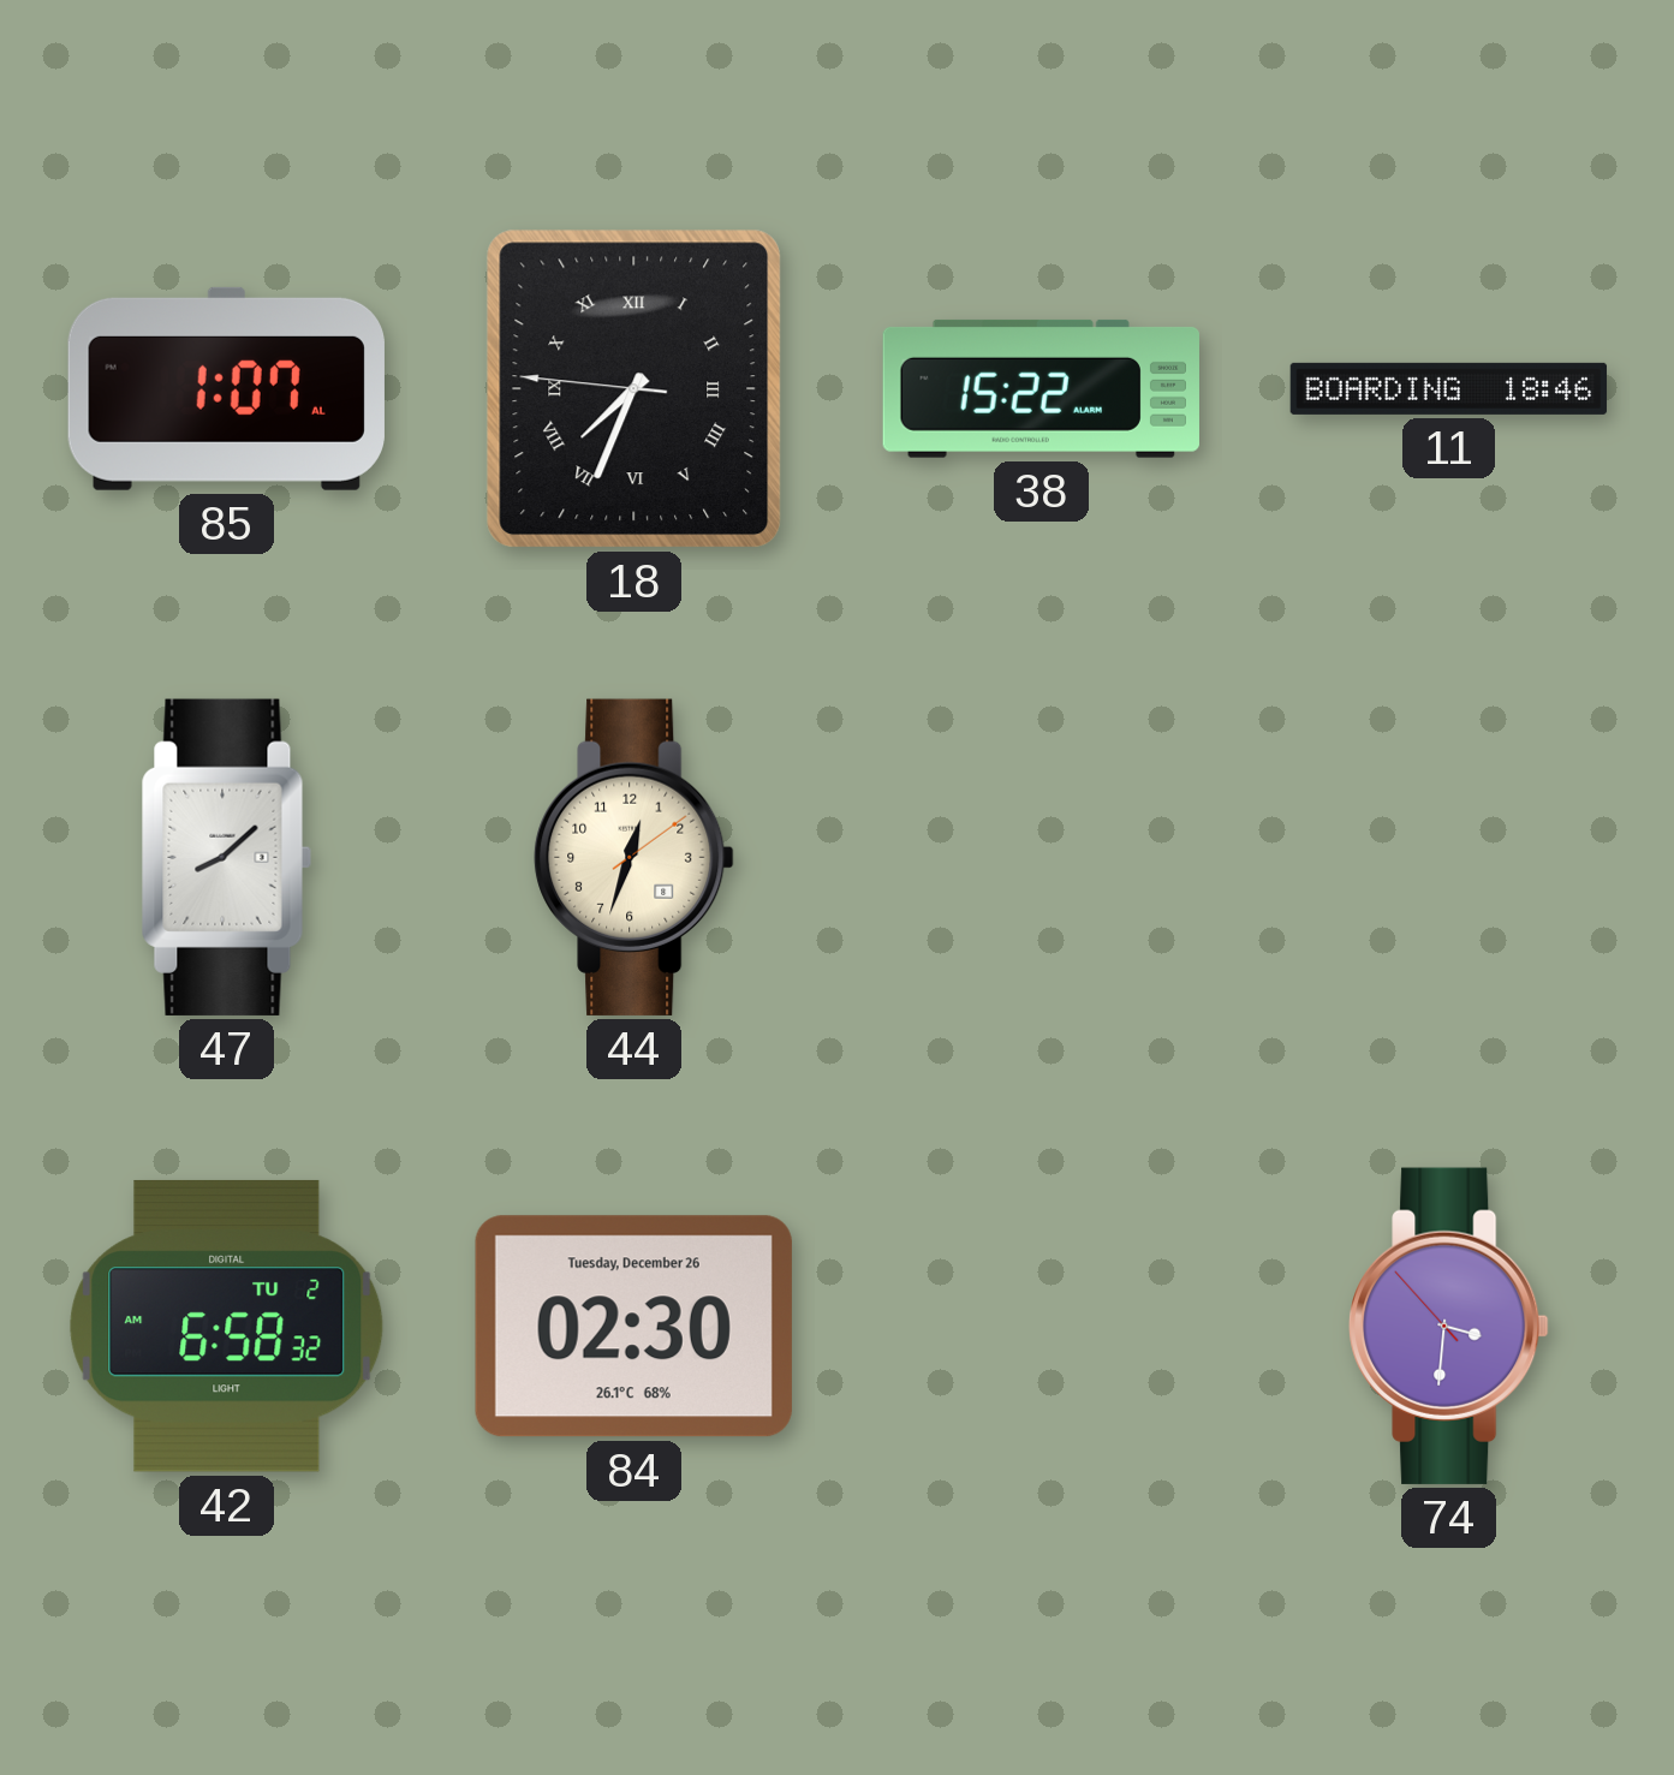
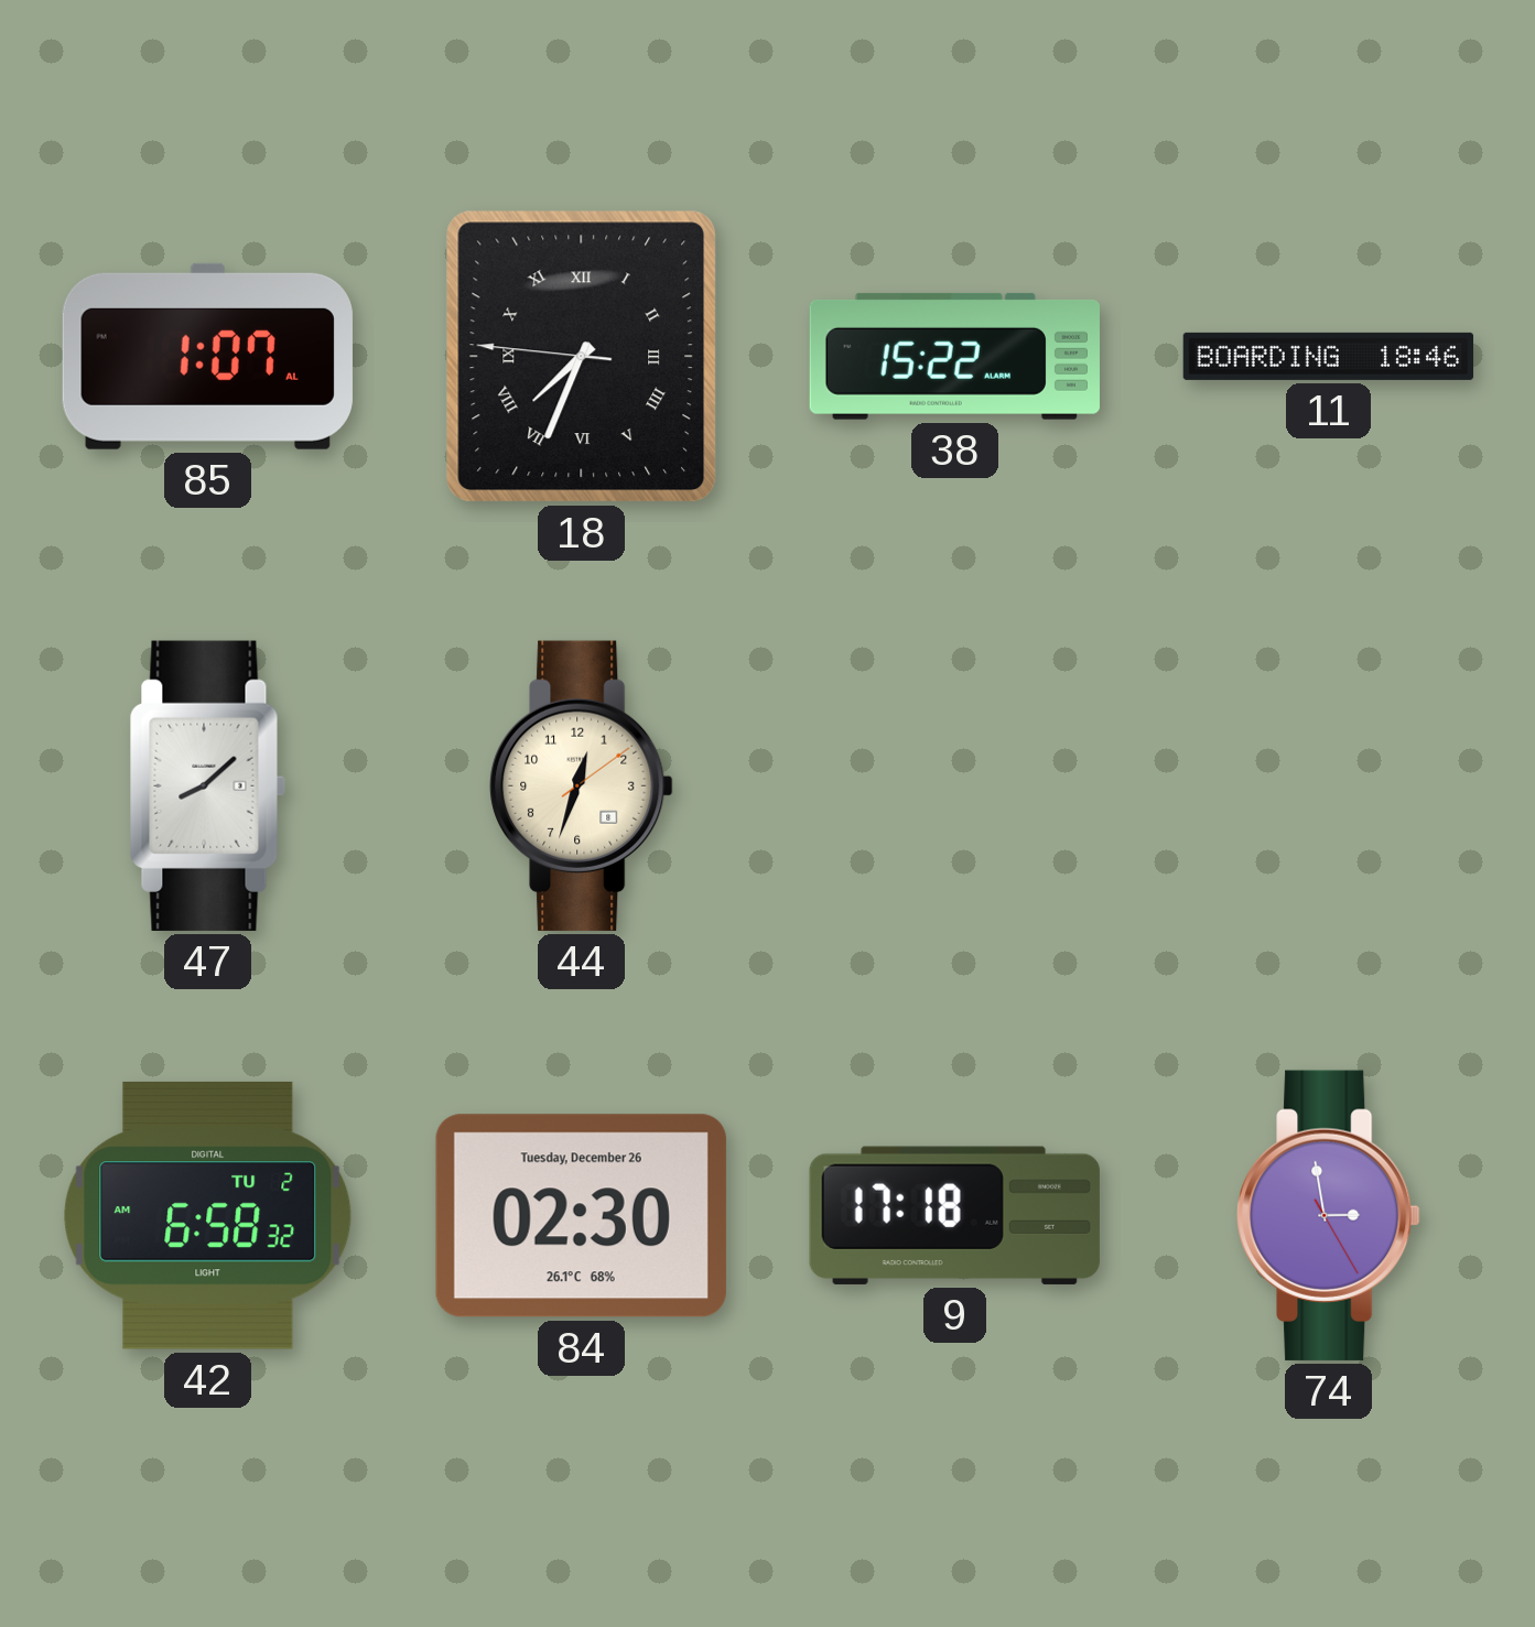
9: none -> 17:18 (954, 1215)
74: 3:30 -> 2:58 (1329, 1215)
